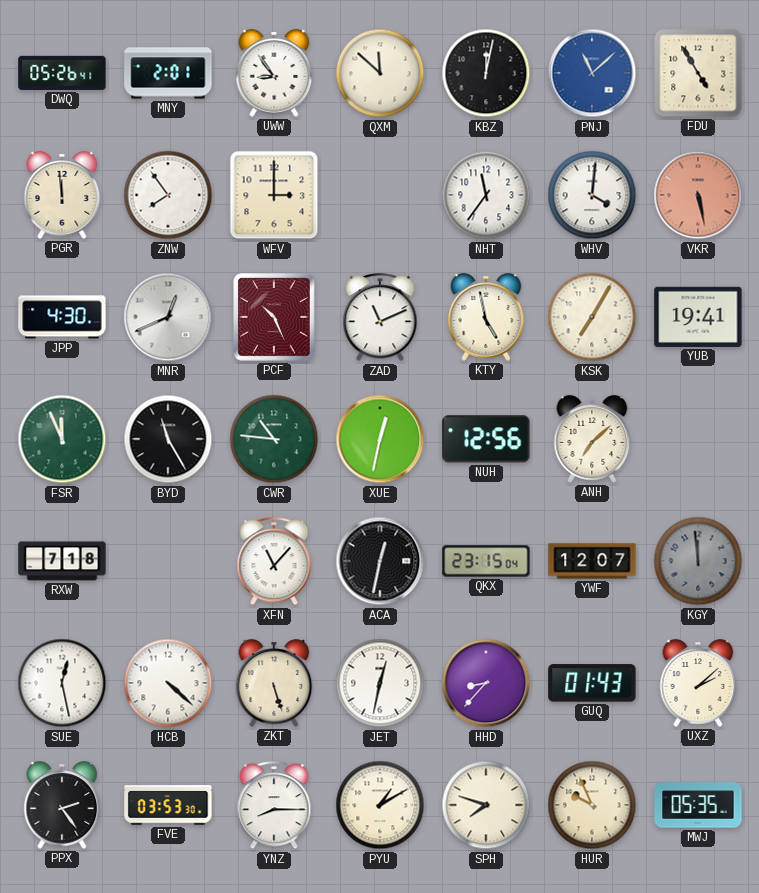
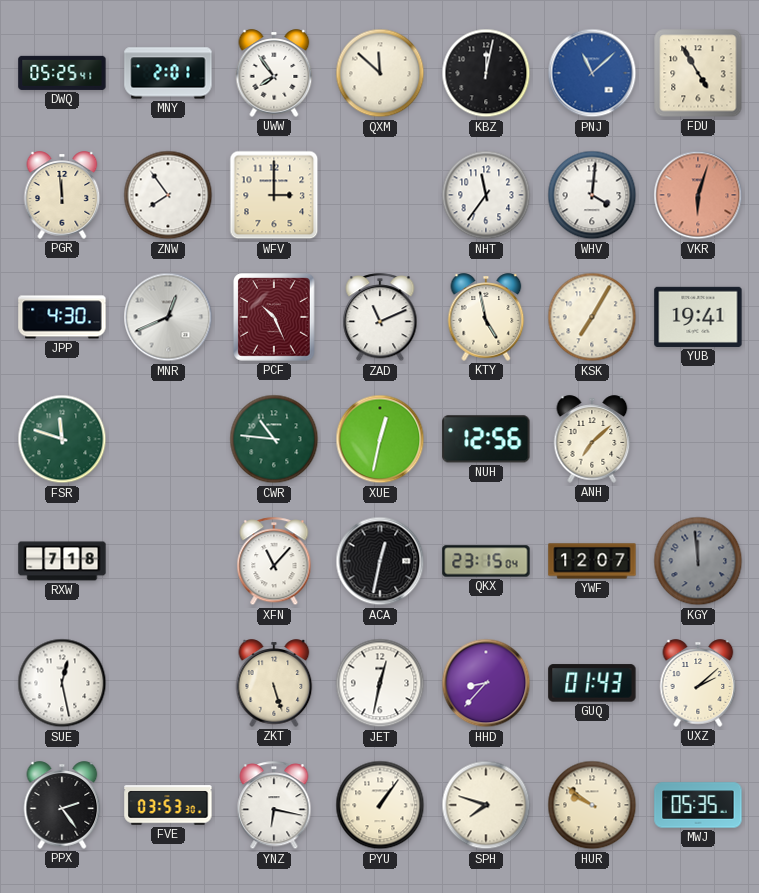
DWQ: 05:26 -> 05:25 (62, 73)
UWW: 8:54 -> 7:54 (274, 73)
VKR: 5:28 -> 6:03 (698, 195)
FSR: 11:56 -> 11:48 (62, 439)
BYD: 11:25 -> none (168, 439)
HCB: 4:22 -> none (168, 683)
YNZ: 8:15 -> 6:17 (274, 806)
PYU: 1:10 -> 1:06 (380, 805)
HUR: 9:56 -> 9:51 (592, 805)
